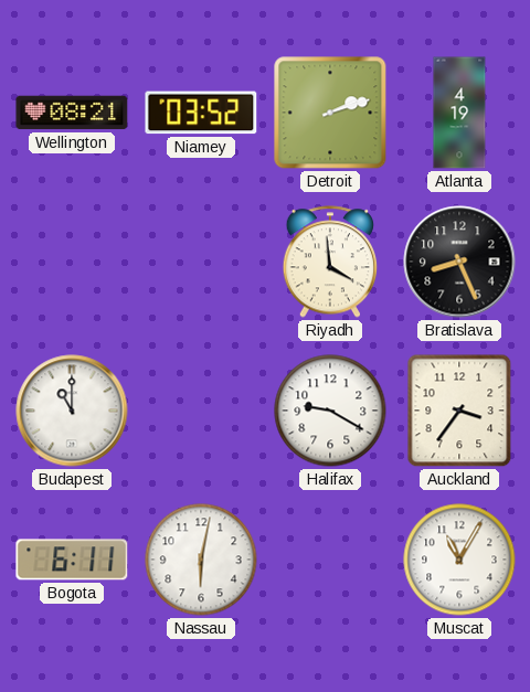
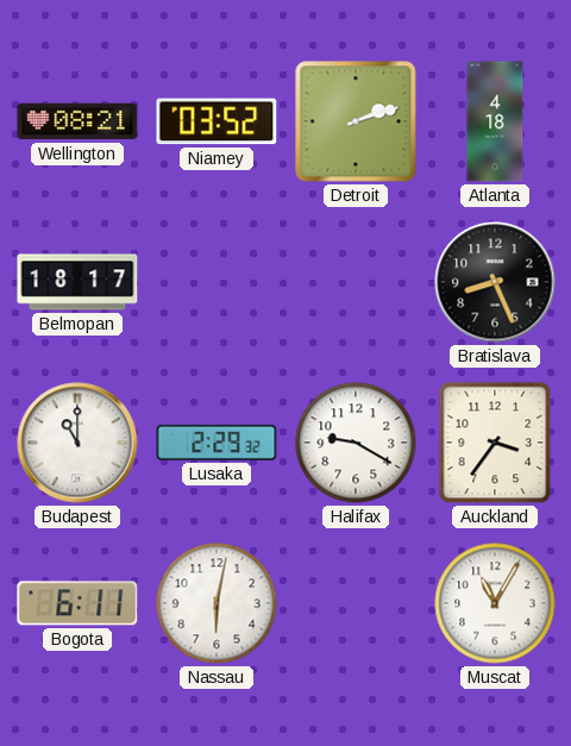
Atlanta: 4:19 -> 4:18 (495, 121)
Belmopan: none -> 18:17 (77, 282)
Riyadh: 3:59 -> none (329, 262)
Lusaka: none -> 2:29 (217, 443)
